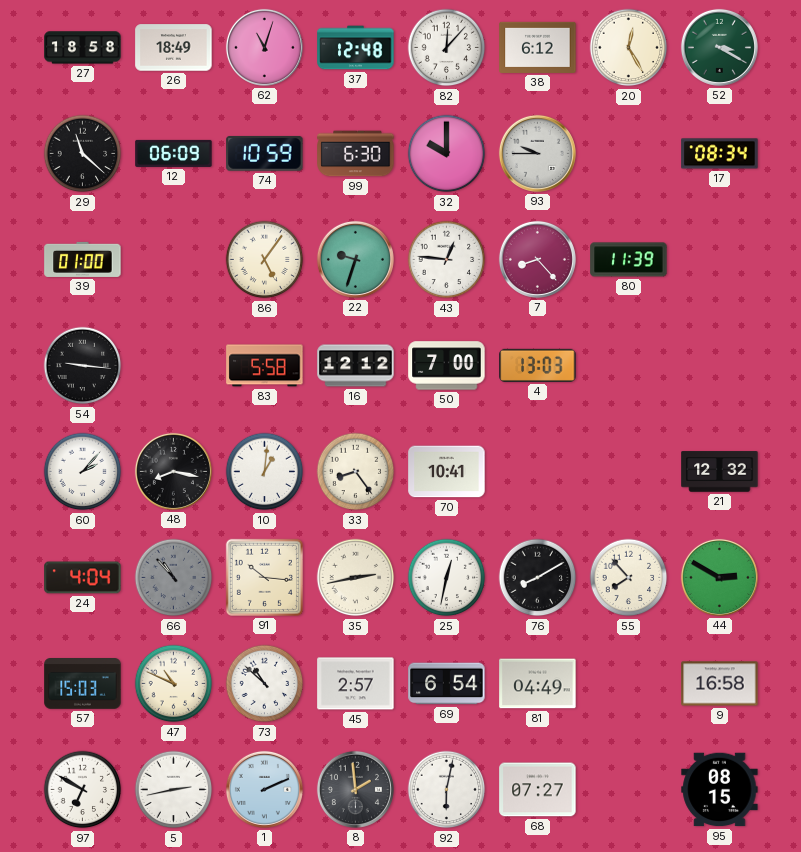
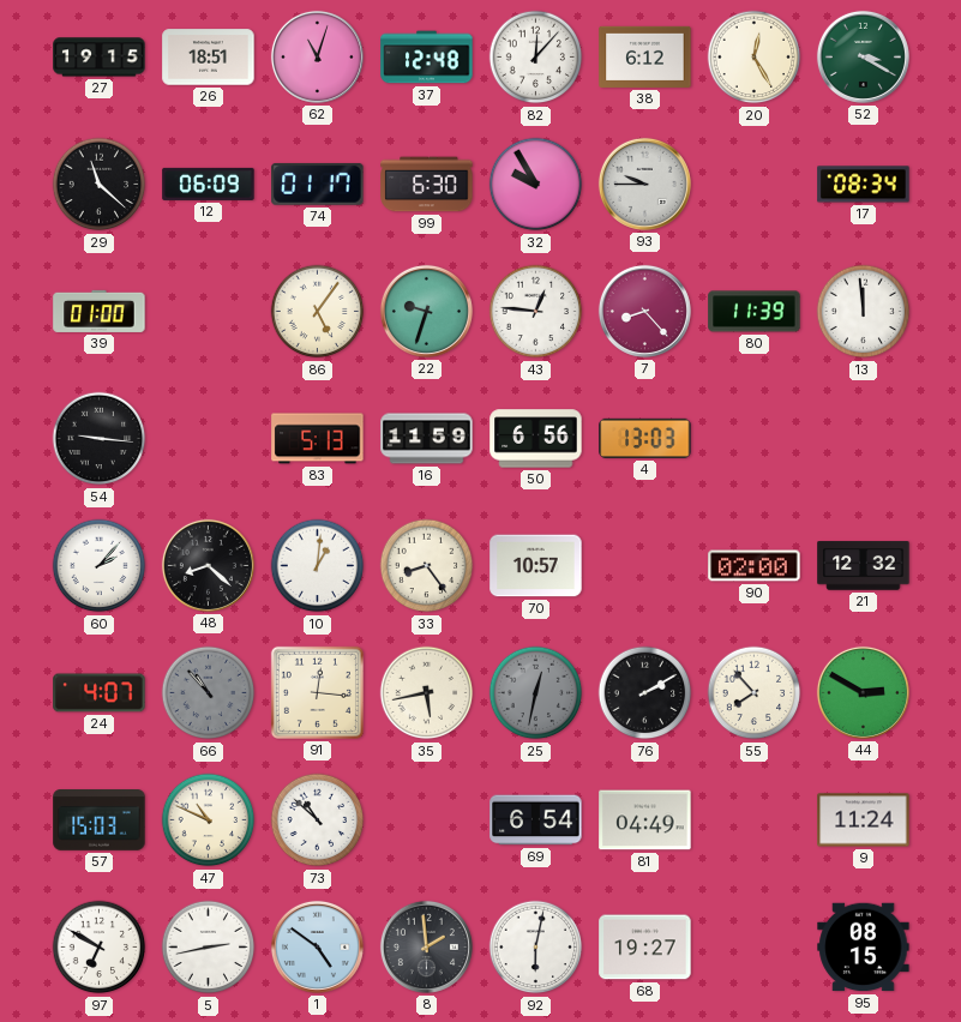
27: 18:58 -> 19:15 (100, 58)
26: 18:49 -> 18:51 (209, 58)
74: 10:59 -> 01:17 (318, 184)
32: 10:00 -> 9:55 (536, 185)
13: none -> 11:59 (864, 312)
83: 5:58 -> 5:13 (318, 439)
16: 12:12 -> 11:59 (427, 439)
50: 7:00 -> 6:56 (536, 439)
48: 8:17 -> 8:22 (208, 565)
70: 10:41 -> 10:57 (536, 566)
90: none -> 02:00 (755, 566)
24: 4:04 -> 4:07 (100, 693)
91: 10:16 -> 12:16 (317, 692)
35: 2:43 -> 5:43 (427, 693)
25 dial: white -> grey (536, 693)
76: 8:10 -> 2:10 (645, 693)
45: 2:57 -> none (356, 684)
9: 16:58 -> 11:24 (864, 820)
1: 2:11 -> 4:51 (317, 946)
68: 07:27 -> 19:27 (645, 948)
